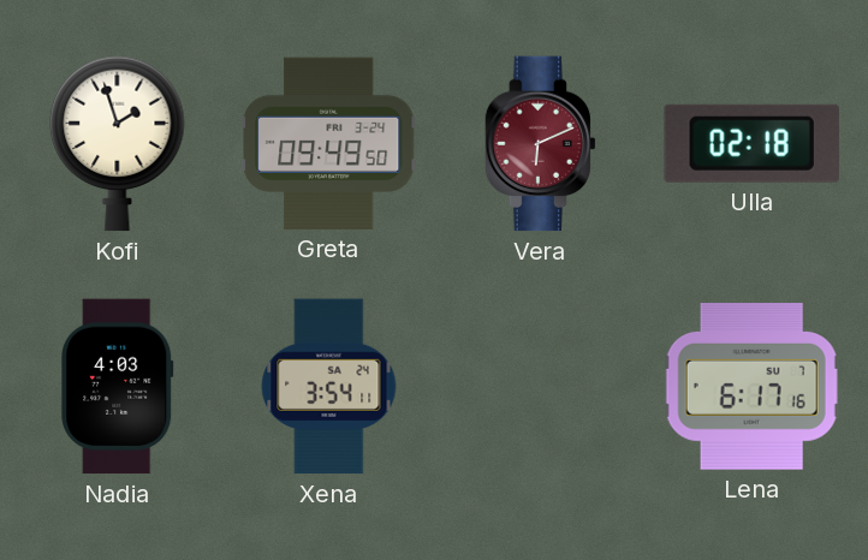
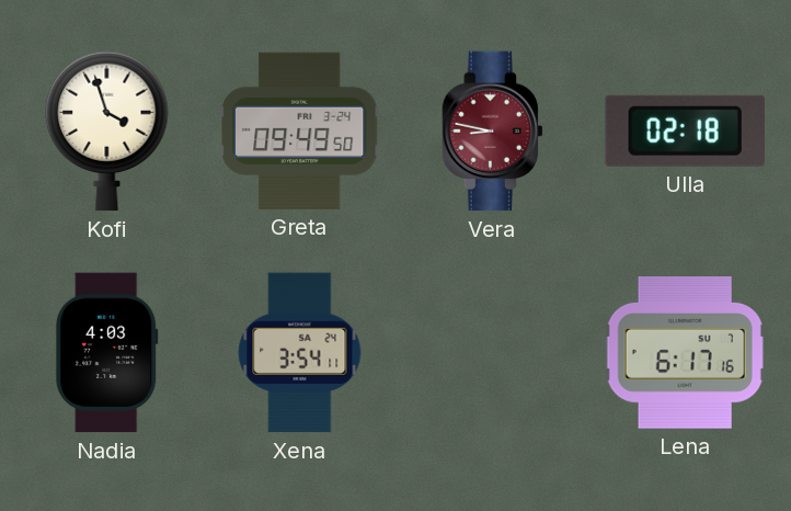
Kofi: 1:57 -> 3:57 (107, 132)
Vera: 6:11 -> 8:47 (493, 132)
